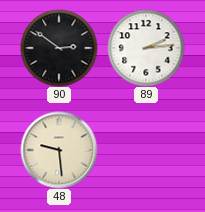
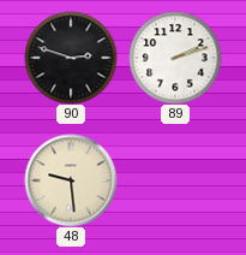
90: 2:51 -> 2:48 (71, 58)
89: 2:14 -> 2:12 (175, 58)
